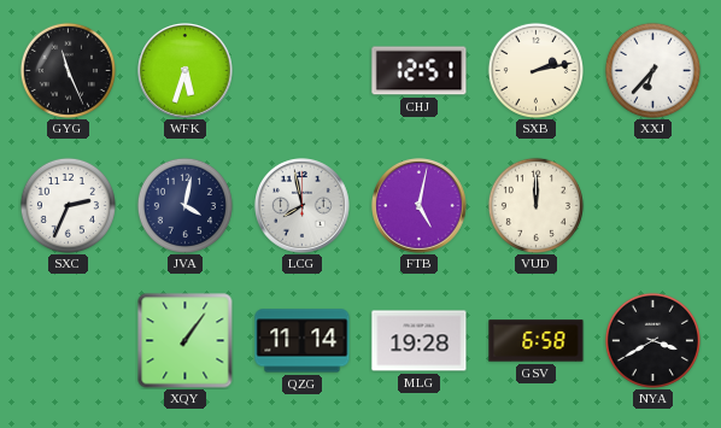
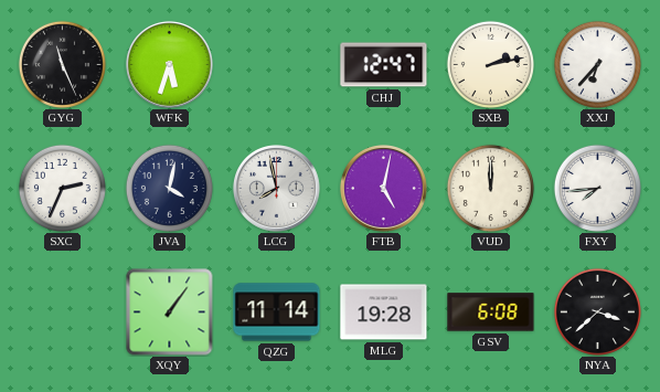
CHJ: 12:51 -> 12:47 (384, 65)
FXY: none -> 7:44 (597, 188)
GSV: 6:58 -> 6:08 (491, 312)
NYA: 3:40 -> 3:38 (597, 311)
